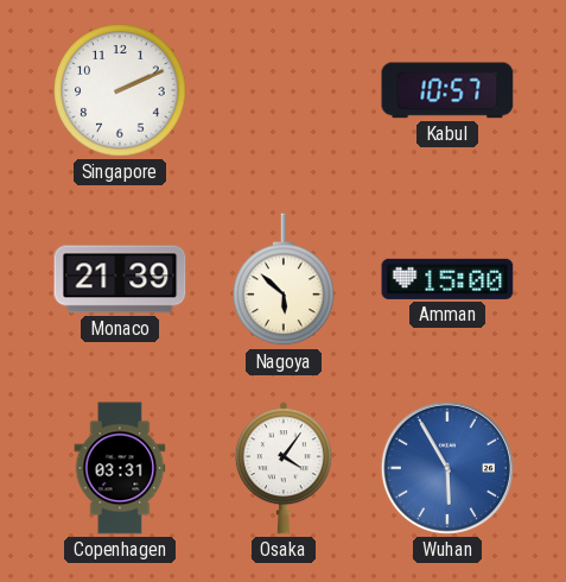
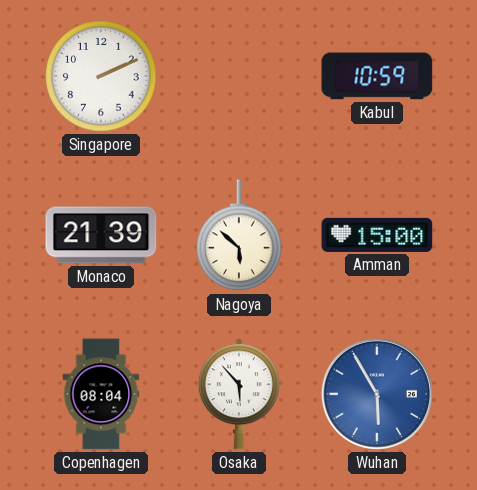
Kabul: 10:57 -> 10:59 (377, 76)
Copenhagen: 03:31 -> 08:04 (101, 394)
Osaka: 4:06 -> 5:53 (239, 394)
